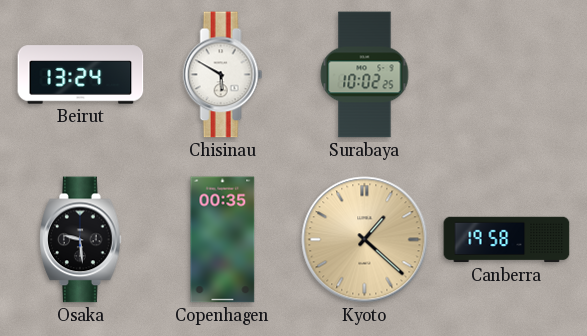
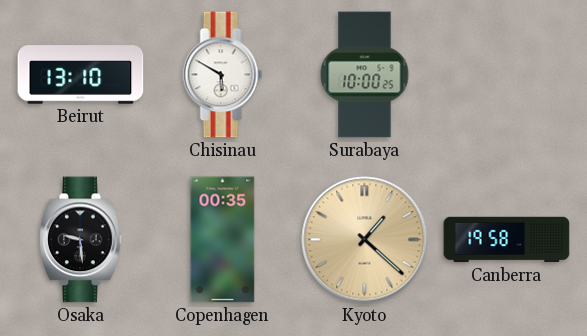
Beirut: 13:24 -> 13:10 (81, 75)
Surabaya: 10:02 -> 10:00 (365, 75)
